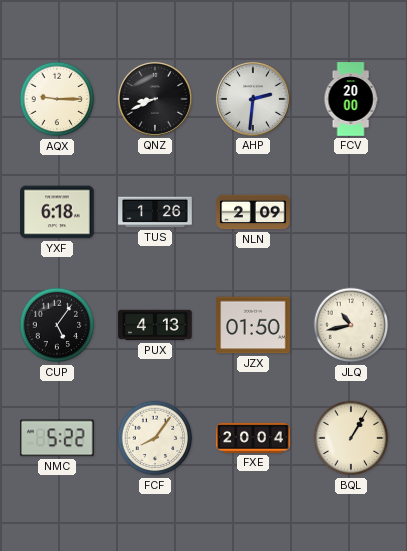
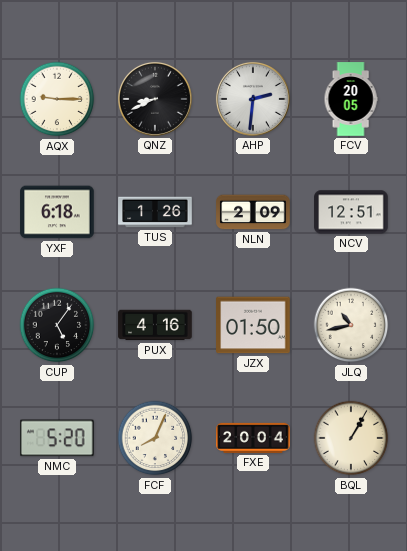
FCV: 20:00 -> 20:05 (351, 99)
NCV: none -> 12:51 (351, 212)
PUX: 4:13 -> 4:16 (155, 325)
NMC: 5:22 -> 5:20 (58, 438)
FCF: 8:06 -> 8:04 (155, 438)
